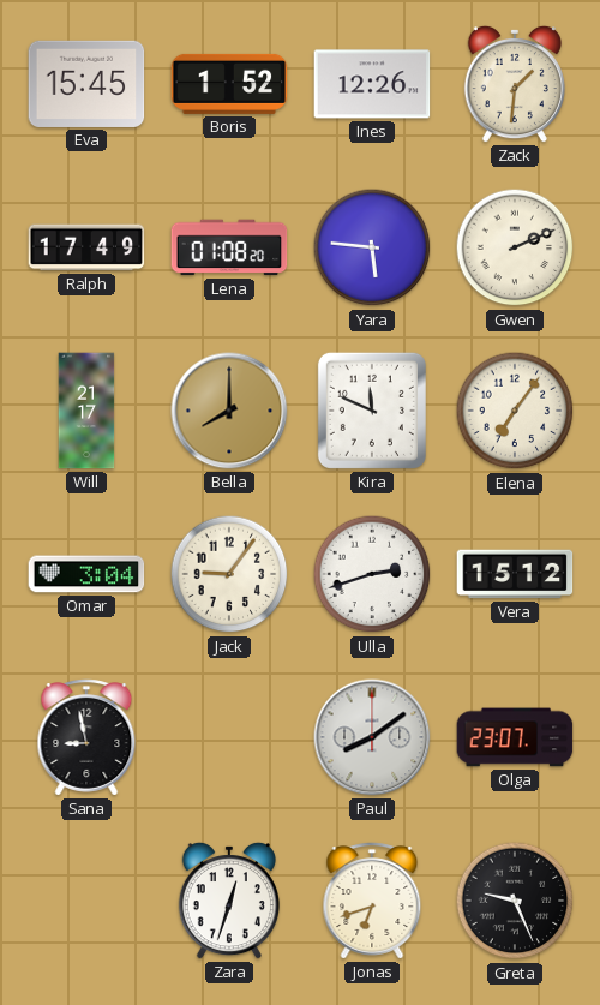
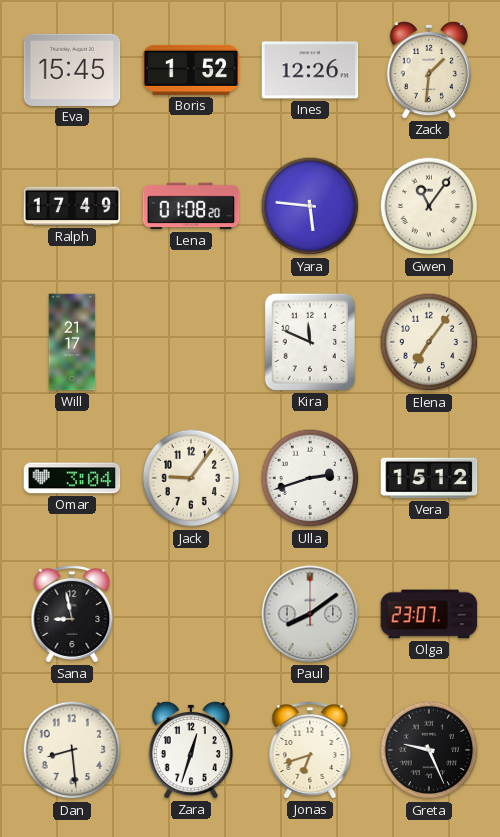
Gwen: 2:11 -> 11:06 (429, 206)
Bella: 8:00 -> none (229, 411)
Dan: none -> 8:29 (72, 750)
